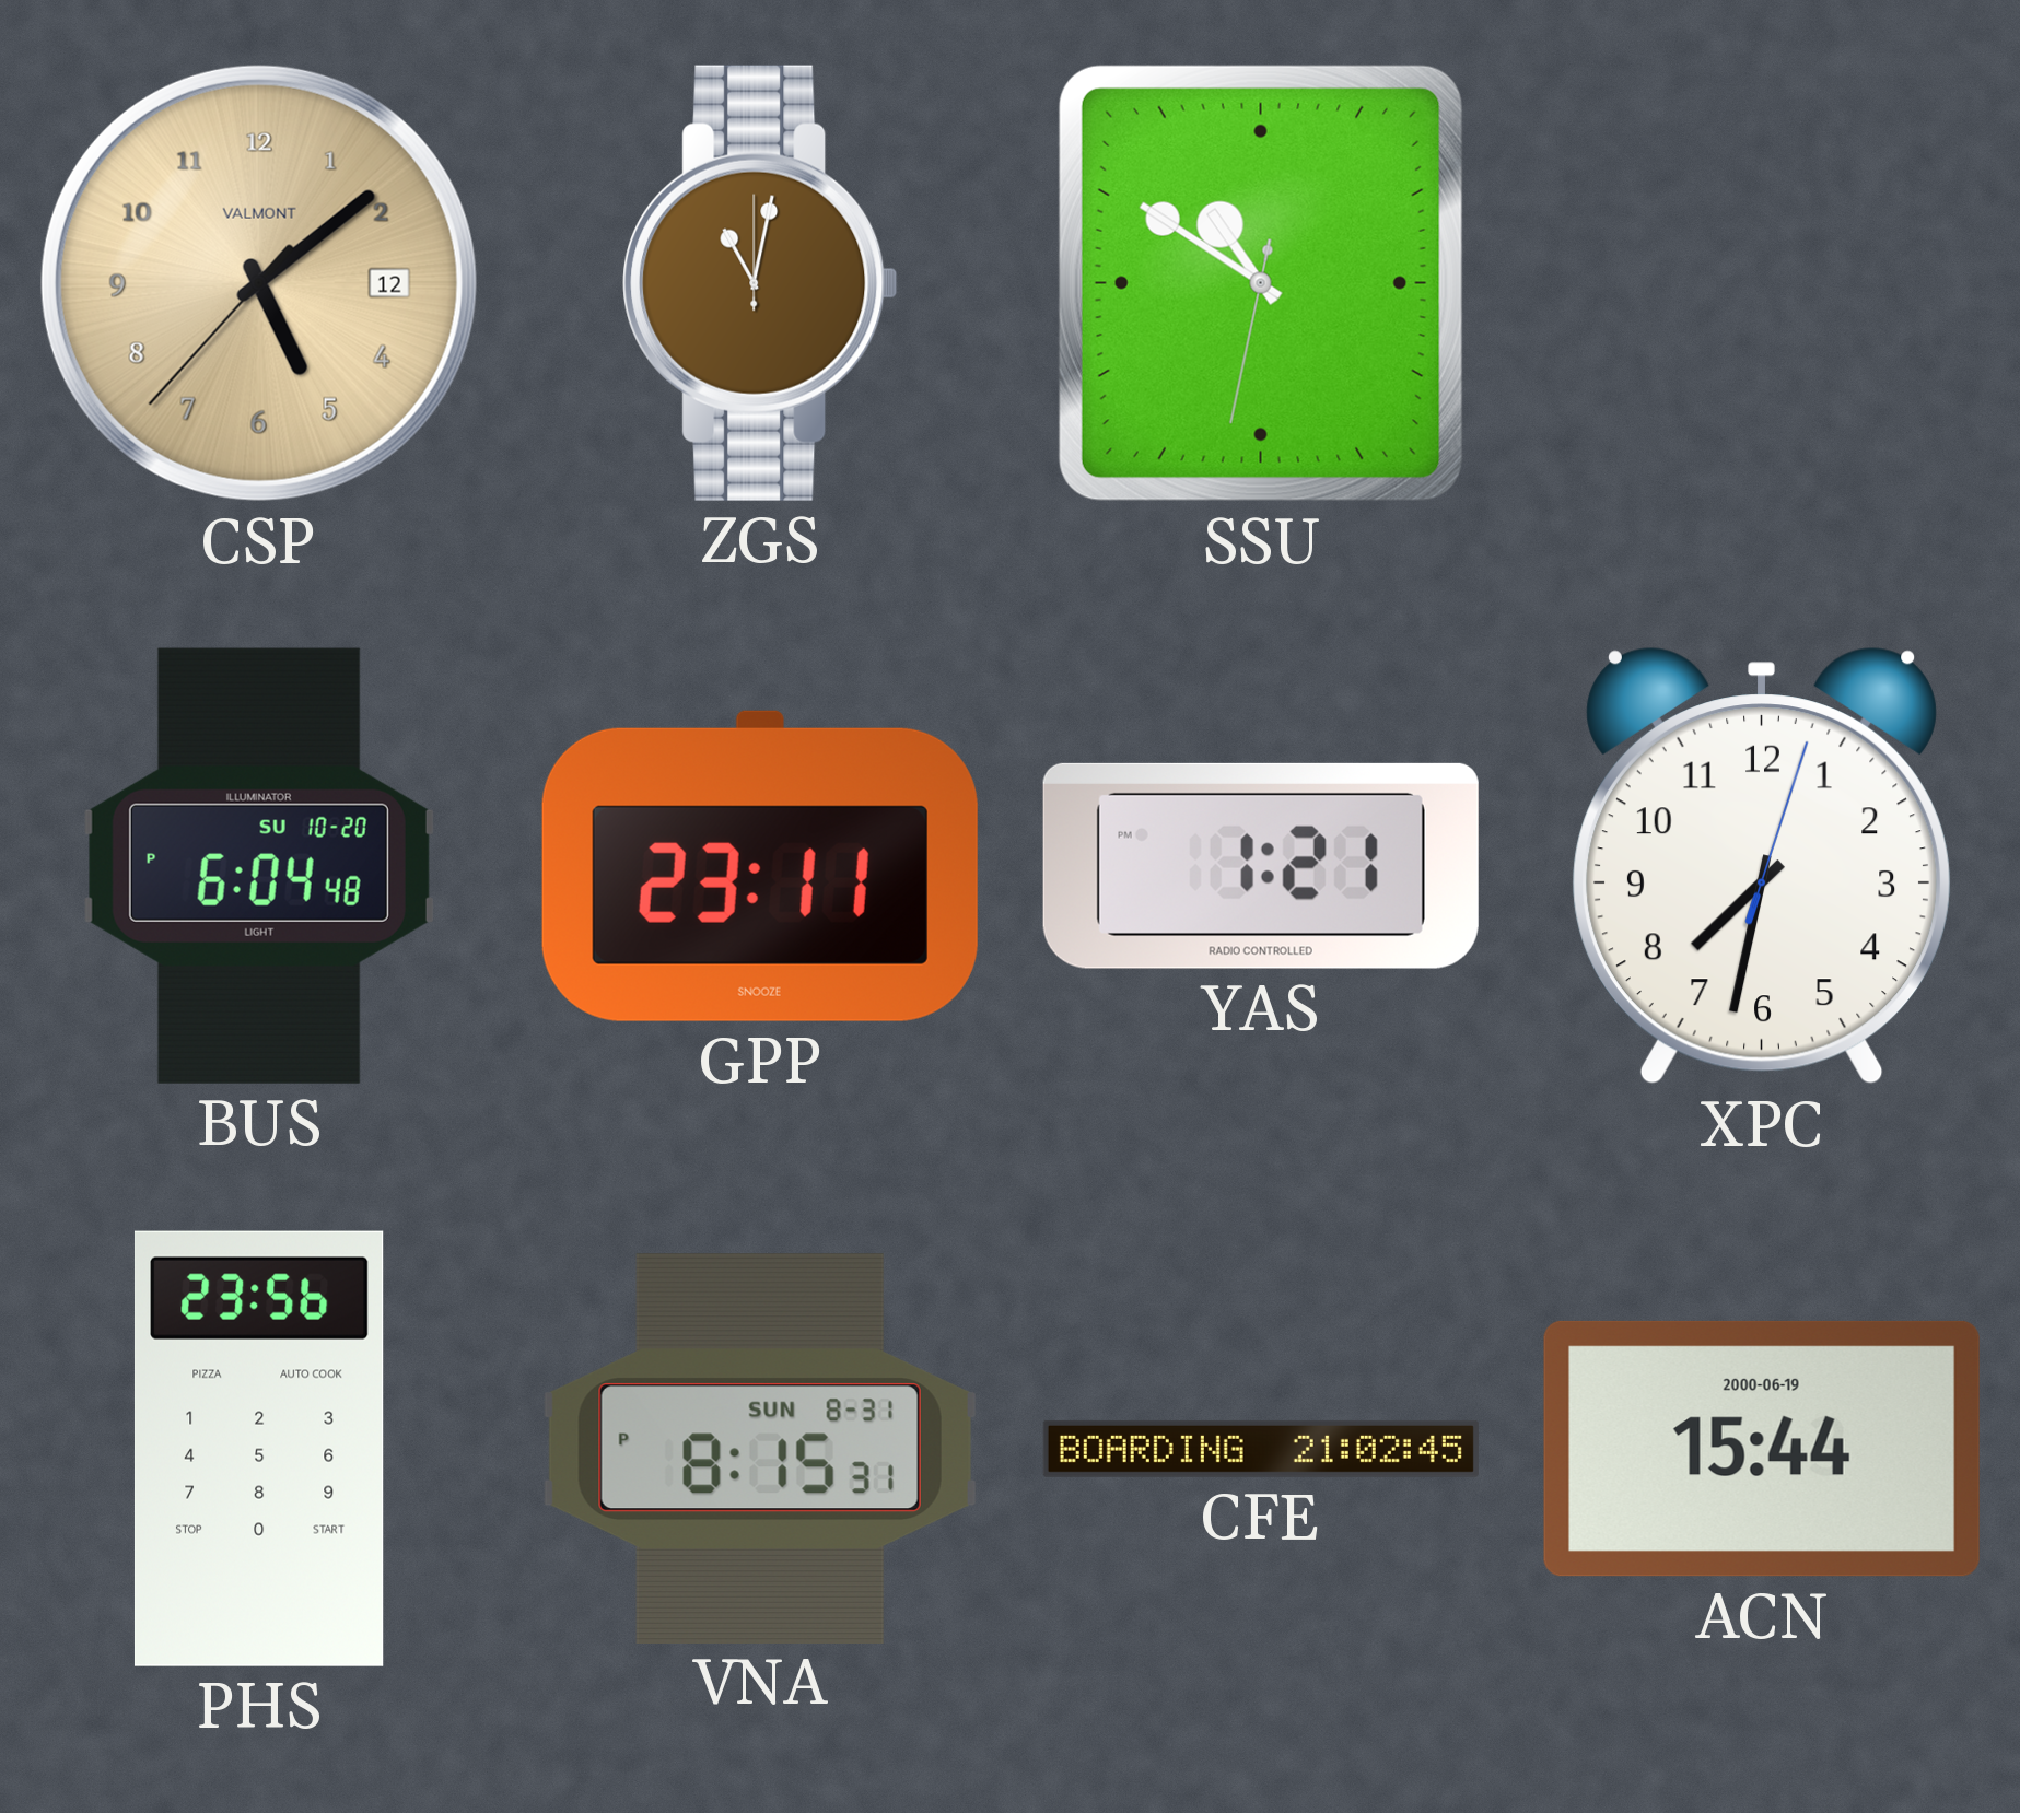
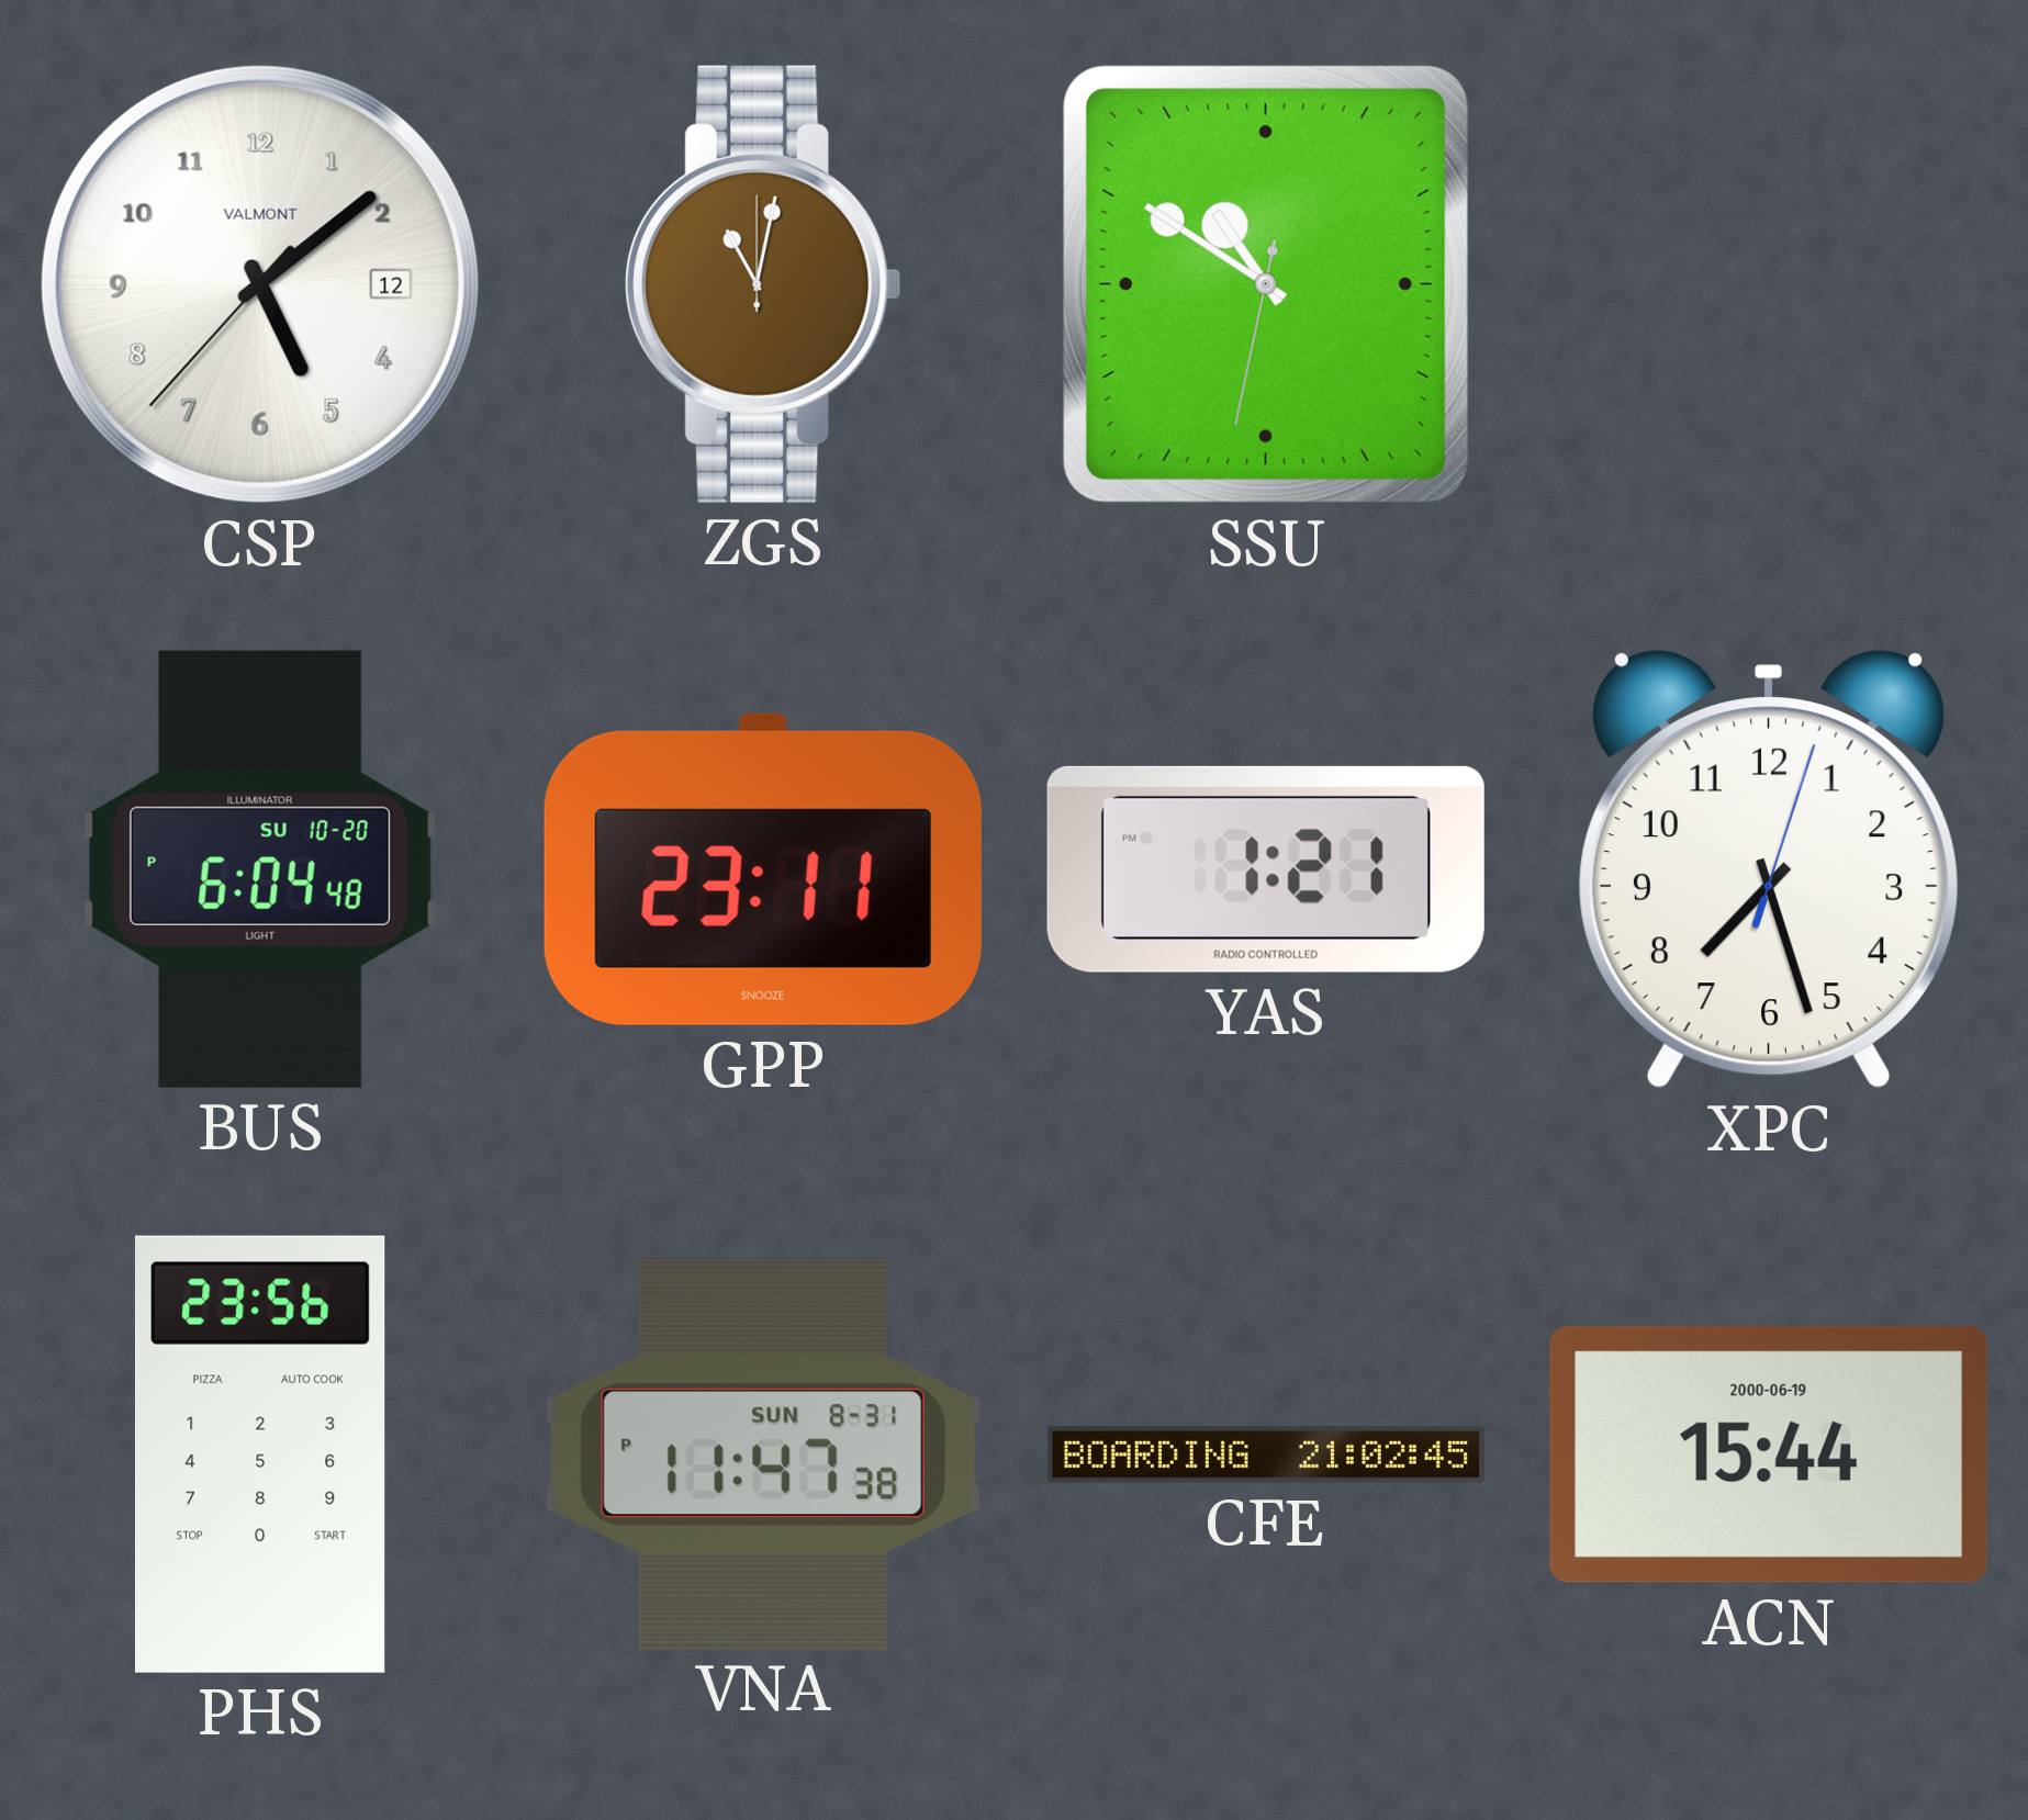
CSP dial: champagne -> white (260, 284)
XPC: 7:32 -> 7:27 (1769, 869)
VNA: 8:15 -> 11:47 (763, 1453)
